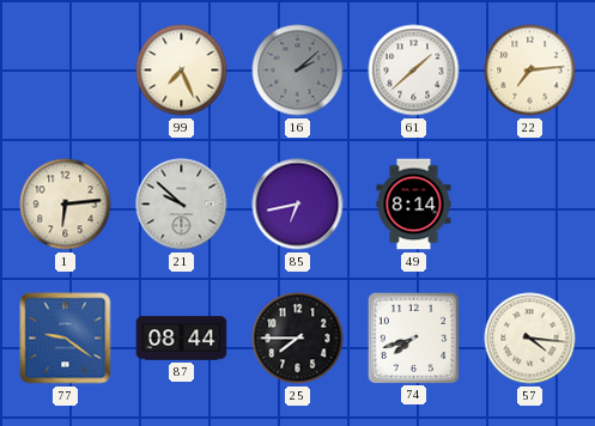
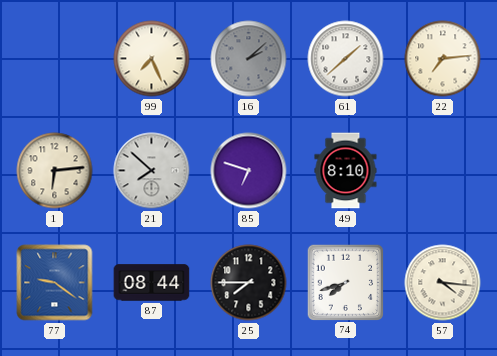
21: 9:52 -> 7:52 (152, 171)
85: 6:43 -> 6:48 (249, 171)
49: 8:14 -> 8:10 (346, 171)
